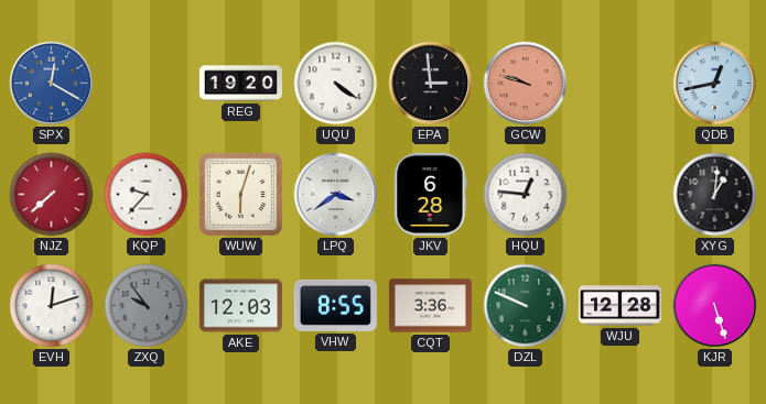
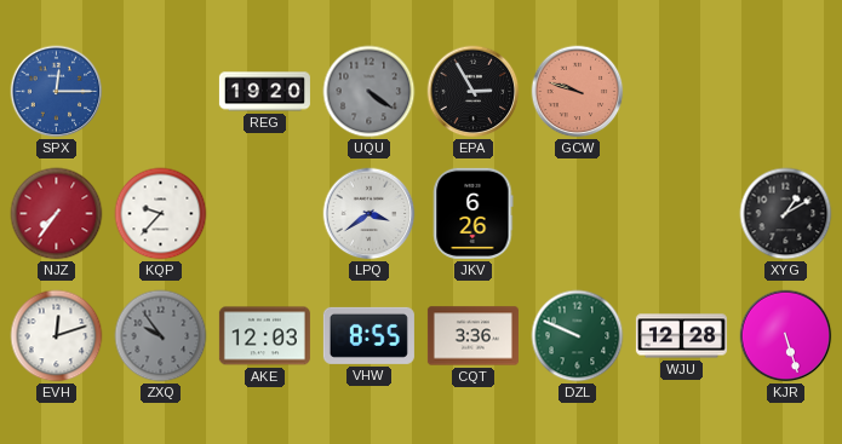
SPX: 12:20 -> 12:15 (57, 92)
UQU dial: white -> grey (370, 92)
EPA: 2:59 -> 2:55 (474, 92)
QDB: 12:43 -> none (715, 84)
NJZ: 7:38 -> 7:36 (57, 214)
WUW: 6:03 -> none (240, 194)
JKV: 6:28 -> 6:26 (474, 213)
HQU: 12:46 -> none (526, 195)
XYG: 1:01 -> 1:10 (786, 214)
